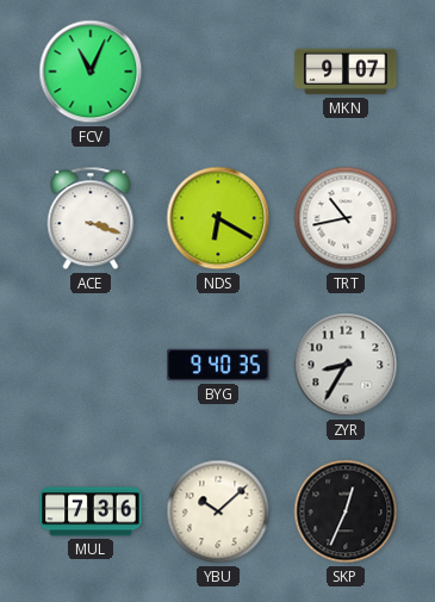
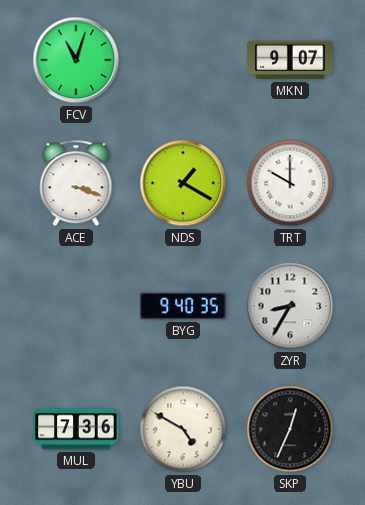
FCV: 11:04 -> 11:03 (76, 60)
NDS: 6:20 -> 1:20 (183, 183)
TRT: 10:43 -> 10:00 (290, 183)
YBU: 10:08 -> 4:50 (183, 429)
